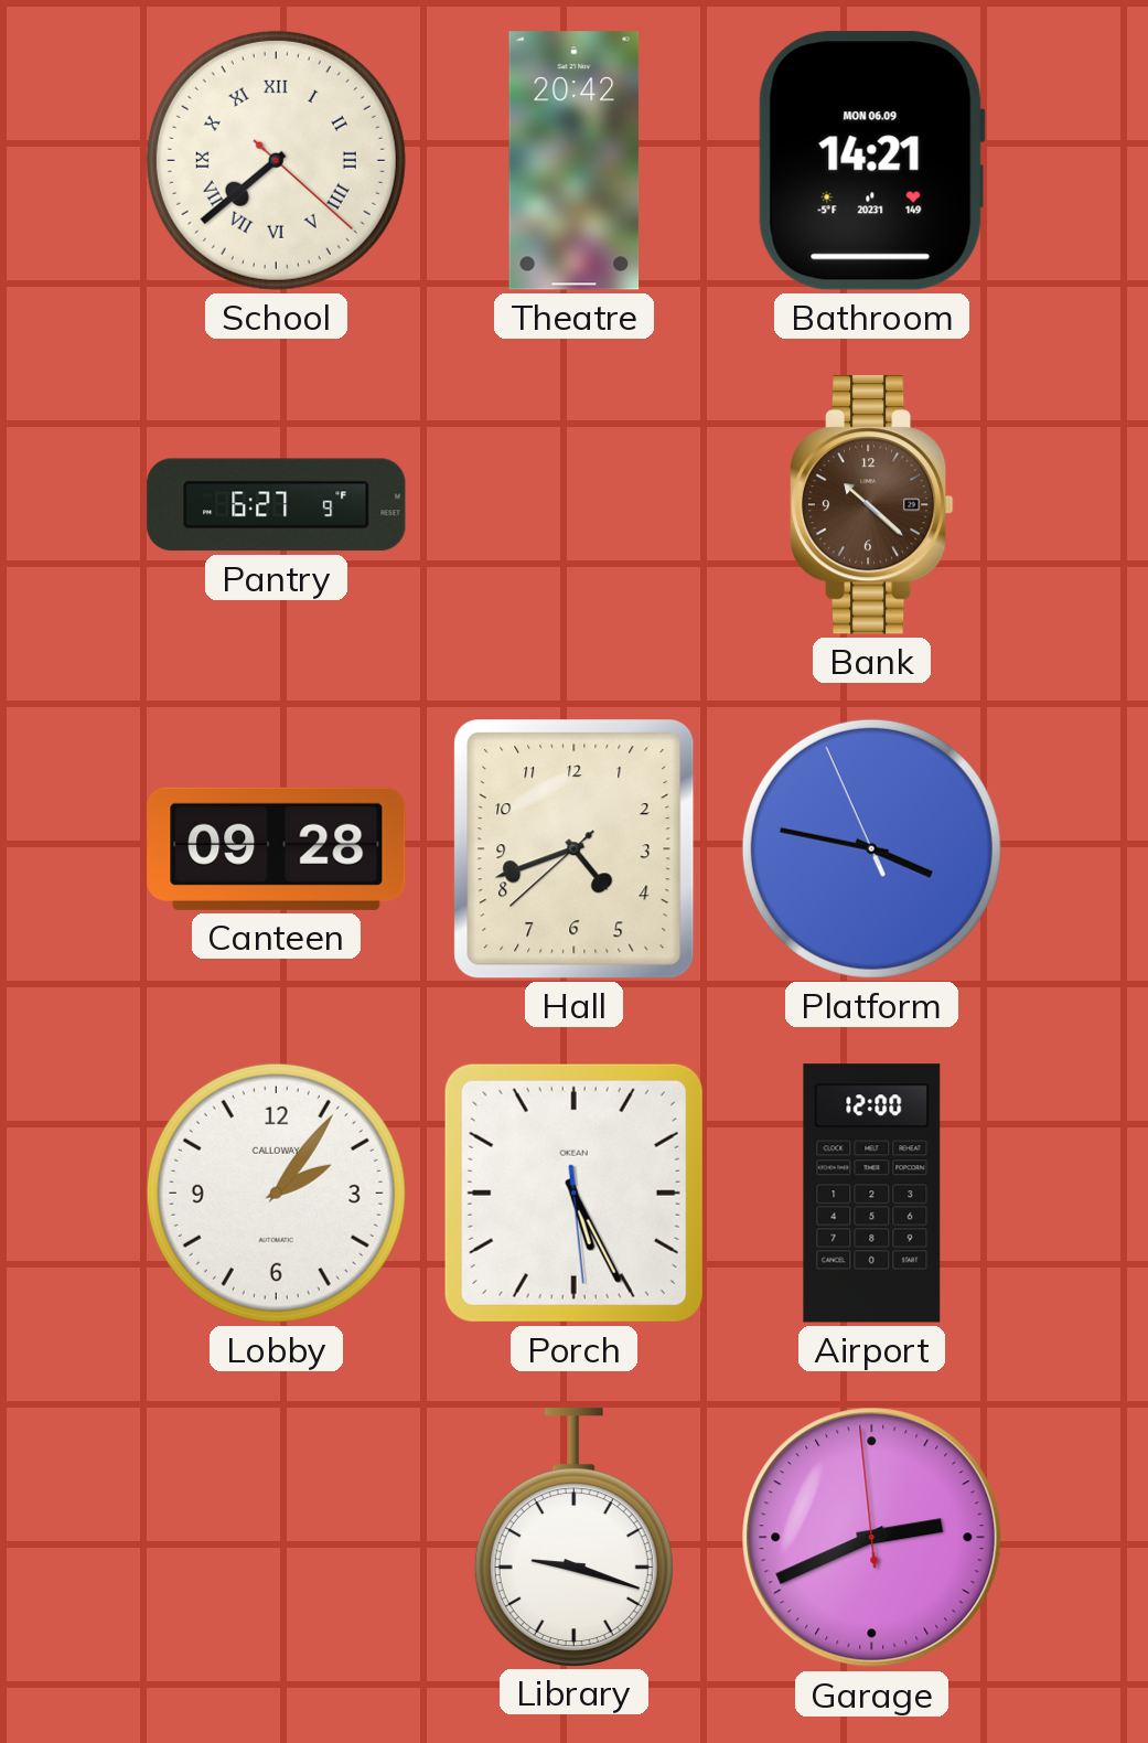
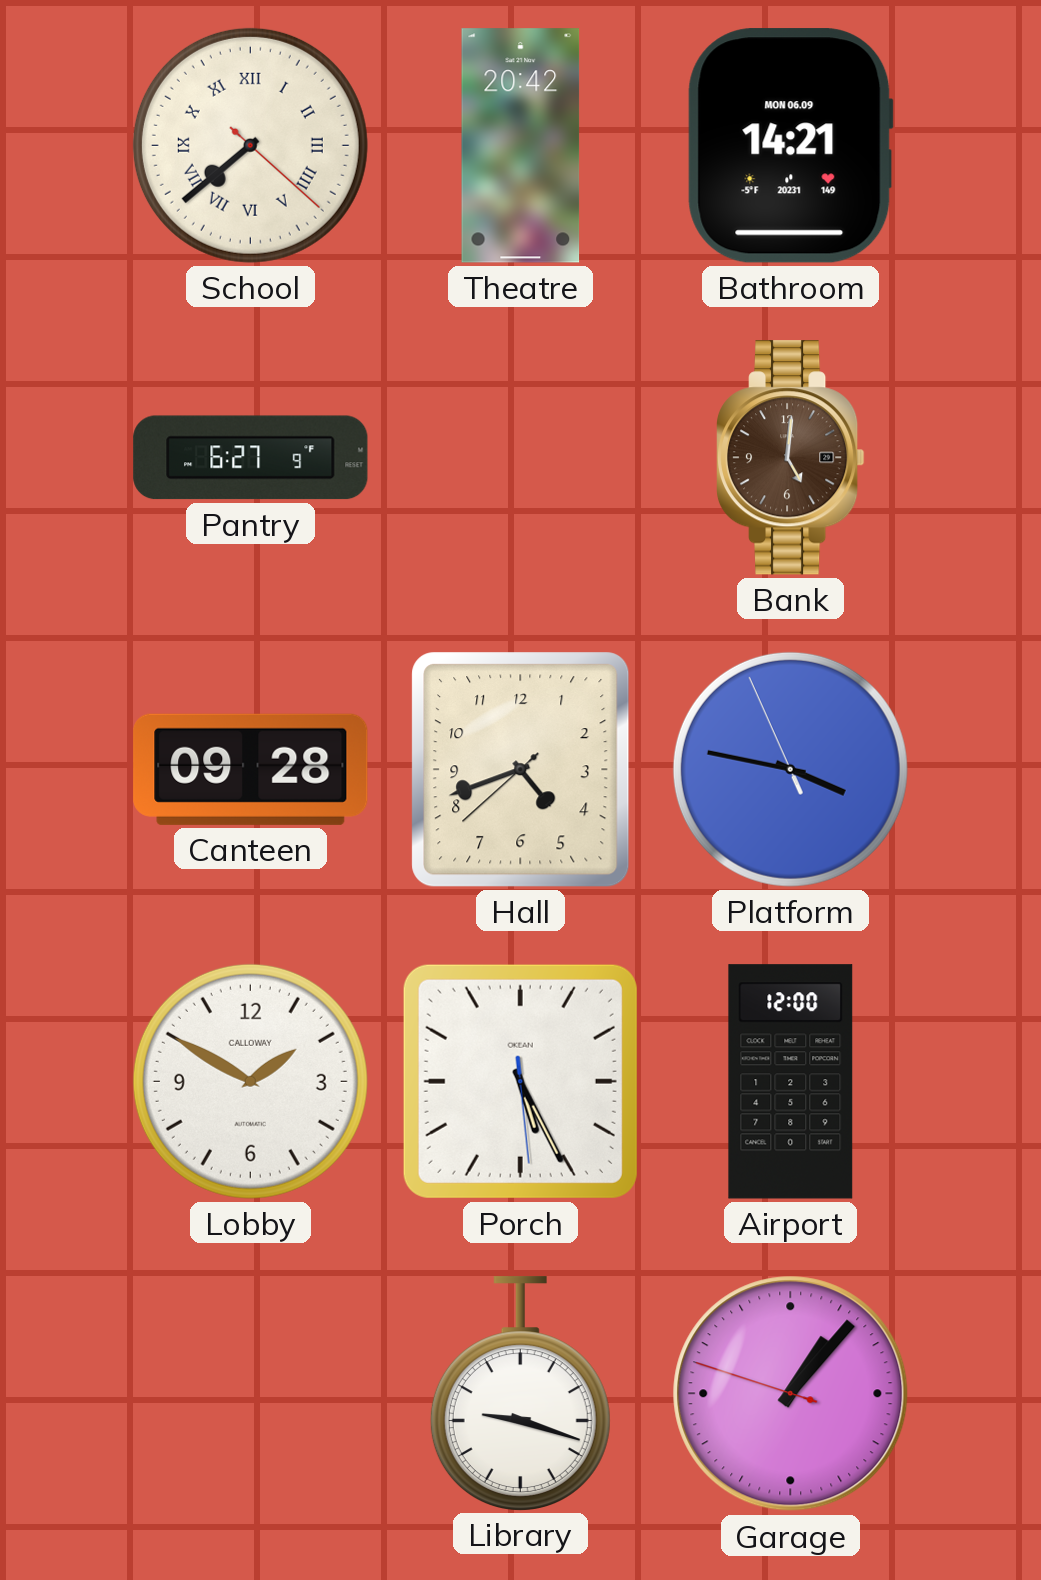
Bank: 10:22 -> 5:01 (790, 458)
Lobby: 2:06 -> 1:50 (250, 1081)
Garage: 2:40 -> 1:06 (791, 1394)
